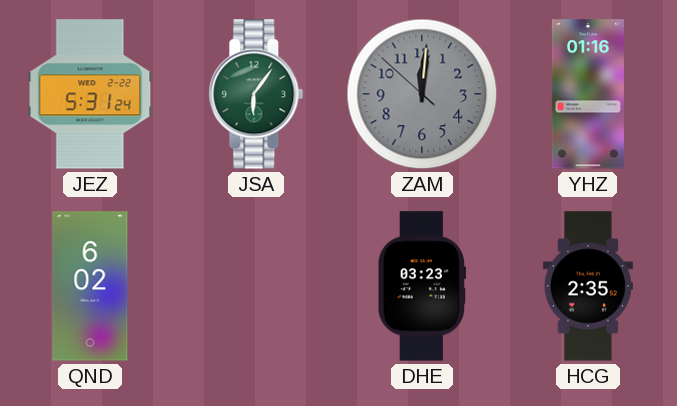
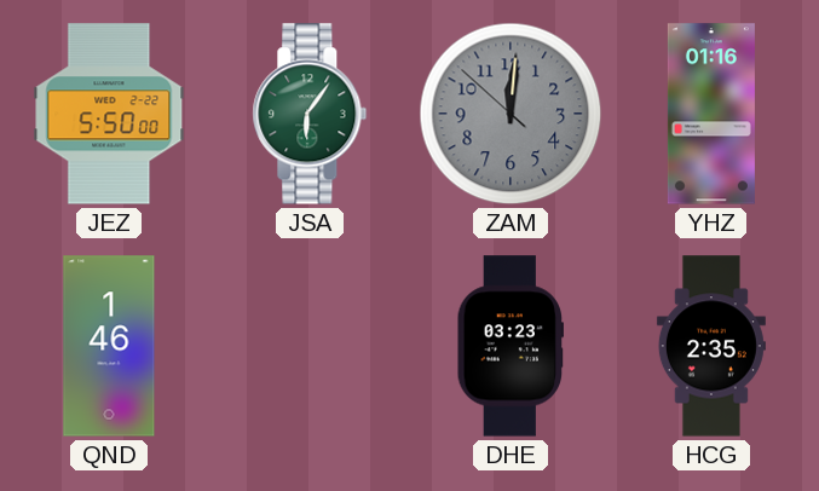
JEZ: 5:31 -> 5:50 (109, 114)
QND: 6:02 -> 1:46 (109, 346)
